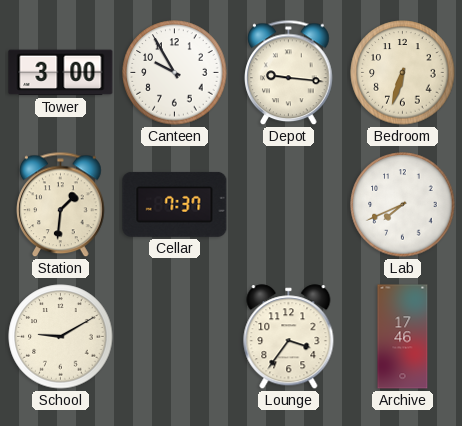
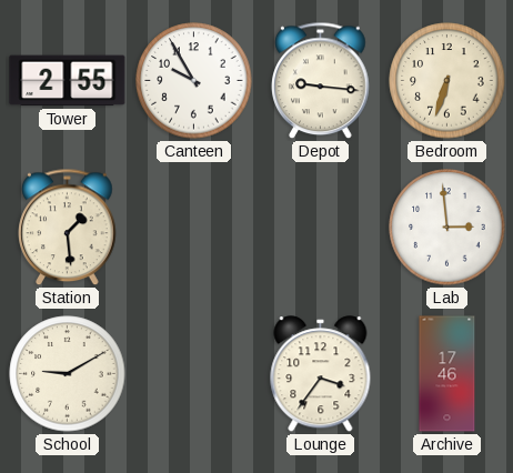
Tower: 3:00 -> 2:55 (68, 81)
Station: 1:31 -> 1:29 (68, 228)
Cellar: 7:37 -> none (175, 204)
Lab: 7:41 -> 2:59 (447, 228)
